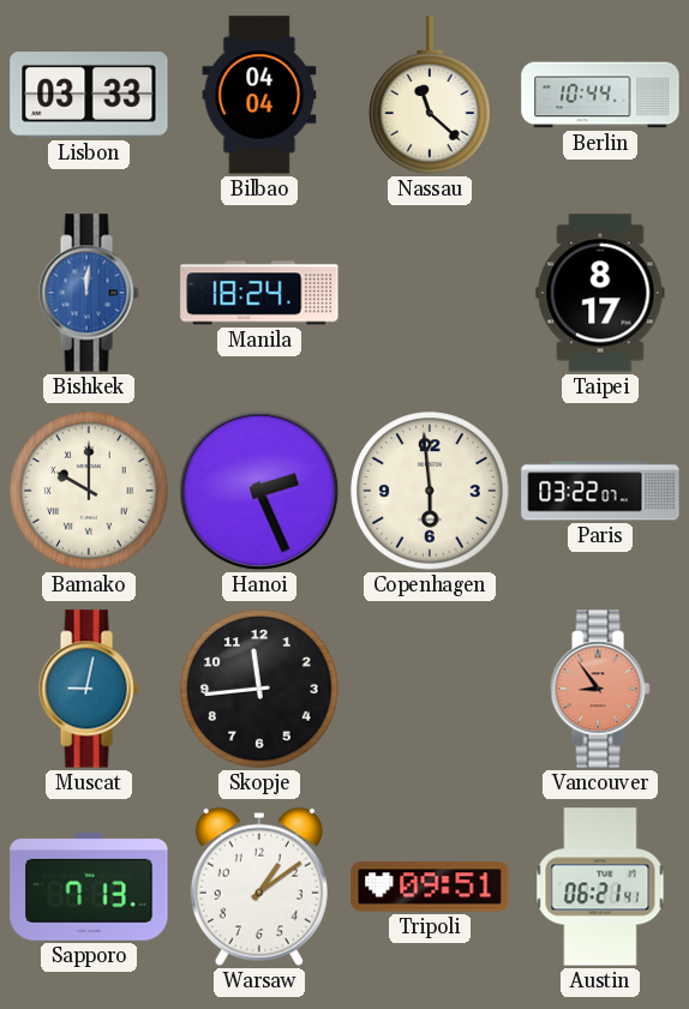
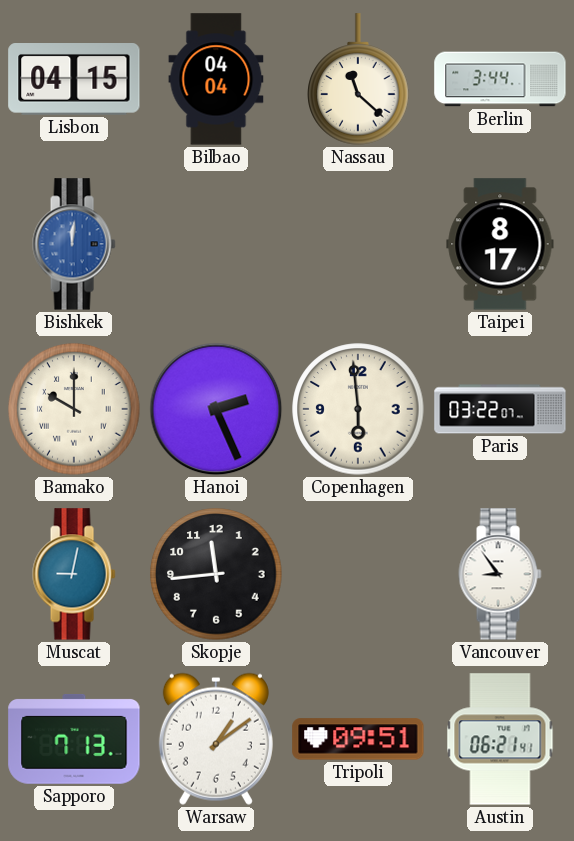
Lisbon: 03:33 -> 04:15 (74, 80)
Berlin: 10:44 -> 3:44 (500, 79)
Manila: 18:24 -> none (259, 293)
Vancouver dial: salmon -> white (500, 574)
